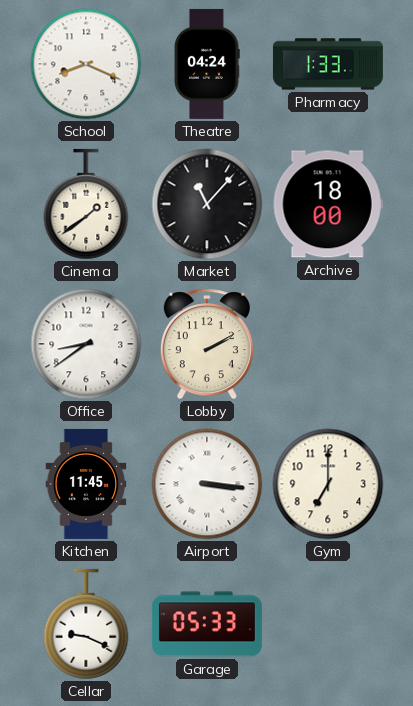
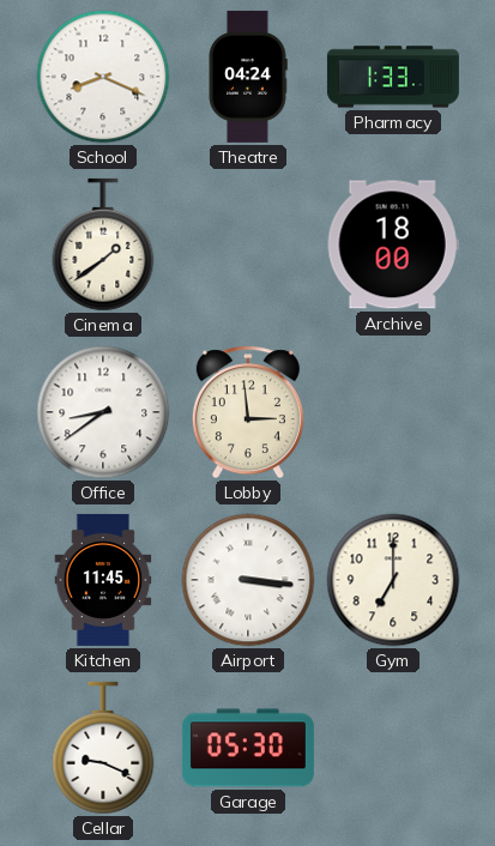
Market: 11:07 -> none (207, 204)
Lobby: 2:10 -> 2:59 (248, 412)
Garage: 05:33 -> 05:30 (248, 748)
